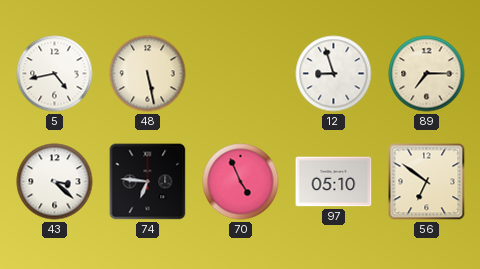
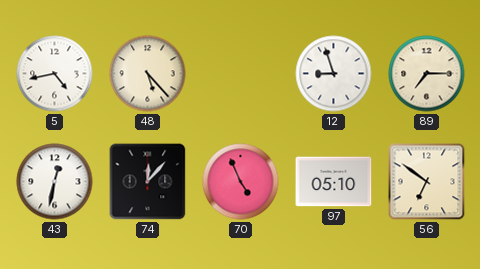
48: 5:28 -> 5:23 (148, 74)
43: 3:22 -> 12:32 (55, 182)
74: 6:46 -> 12:07 (148, 182)
